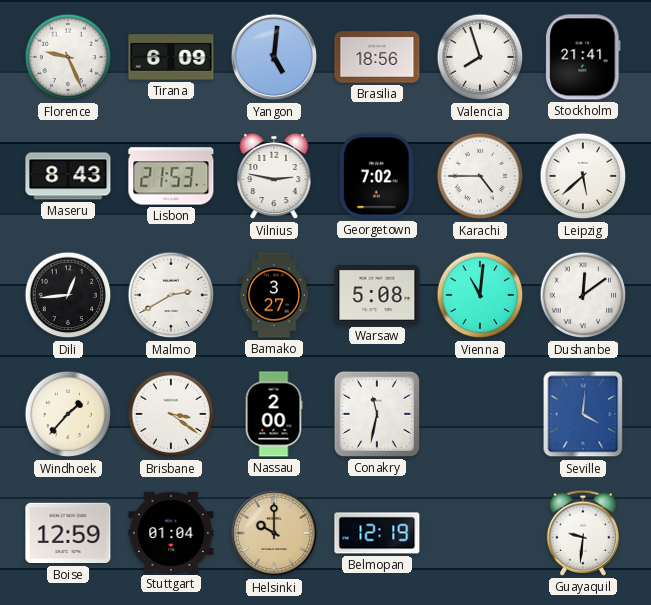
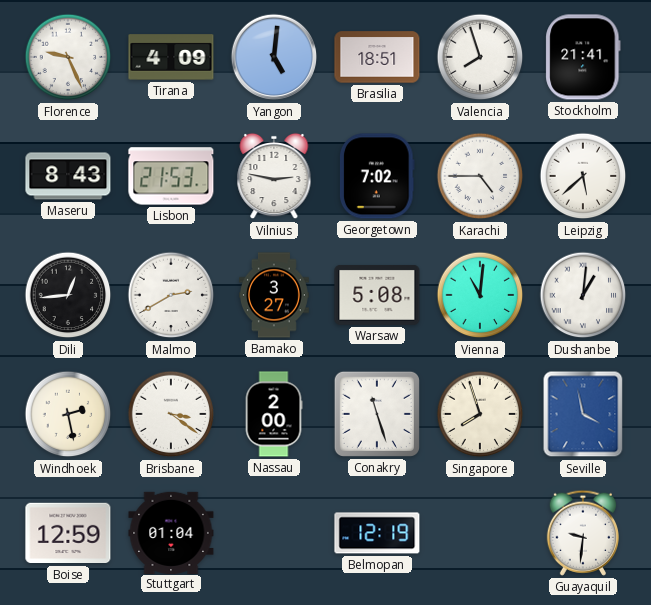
Tirana: 6:09 -> 4:09 (171, 57)
Brasilia: 18:56 -> 18:51 (377, 57)
Dushanbe: 12:09 -> 1:01 (583, 295)
Windhoek: 1:37 -> 2:28 (68, 414)
Conakry: 11:32 -> 11:27 (377, 414)
Singapore: none -> 7:57 (480, 414)
Seville: 4:01 -> 3:58 (583, 414)
Helsinki: 10:00 -> none (274, 533)
